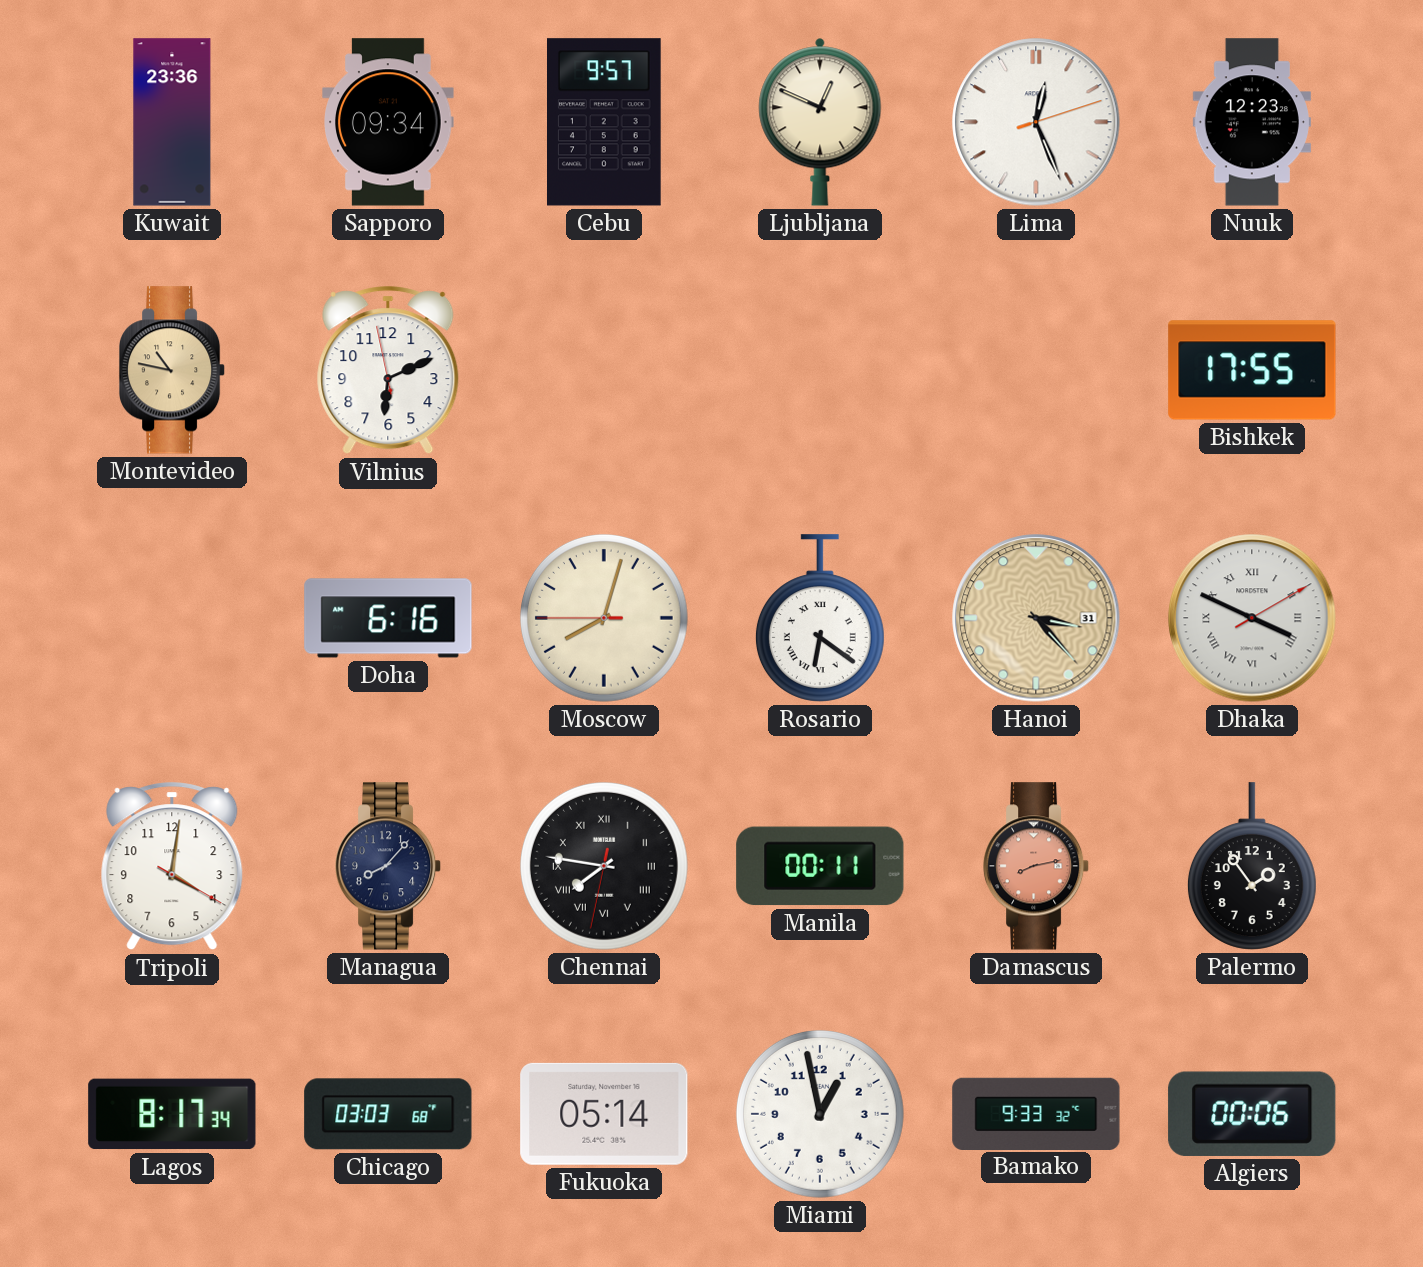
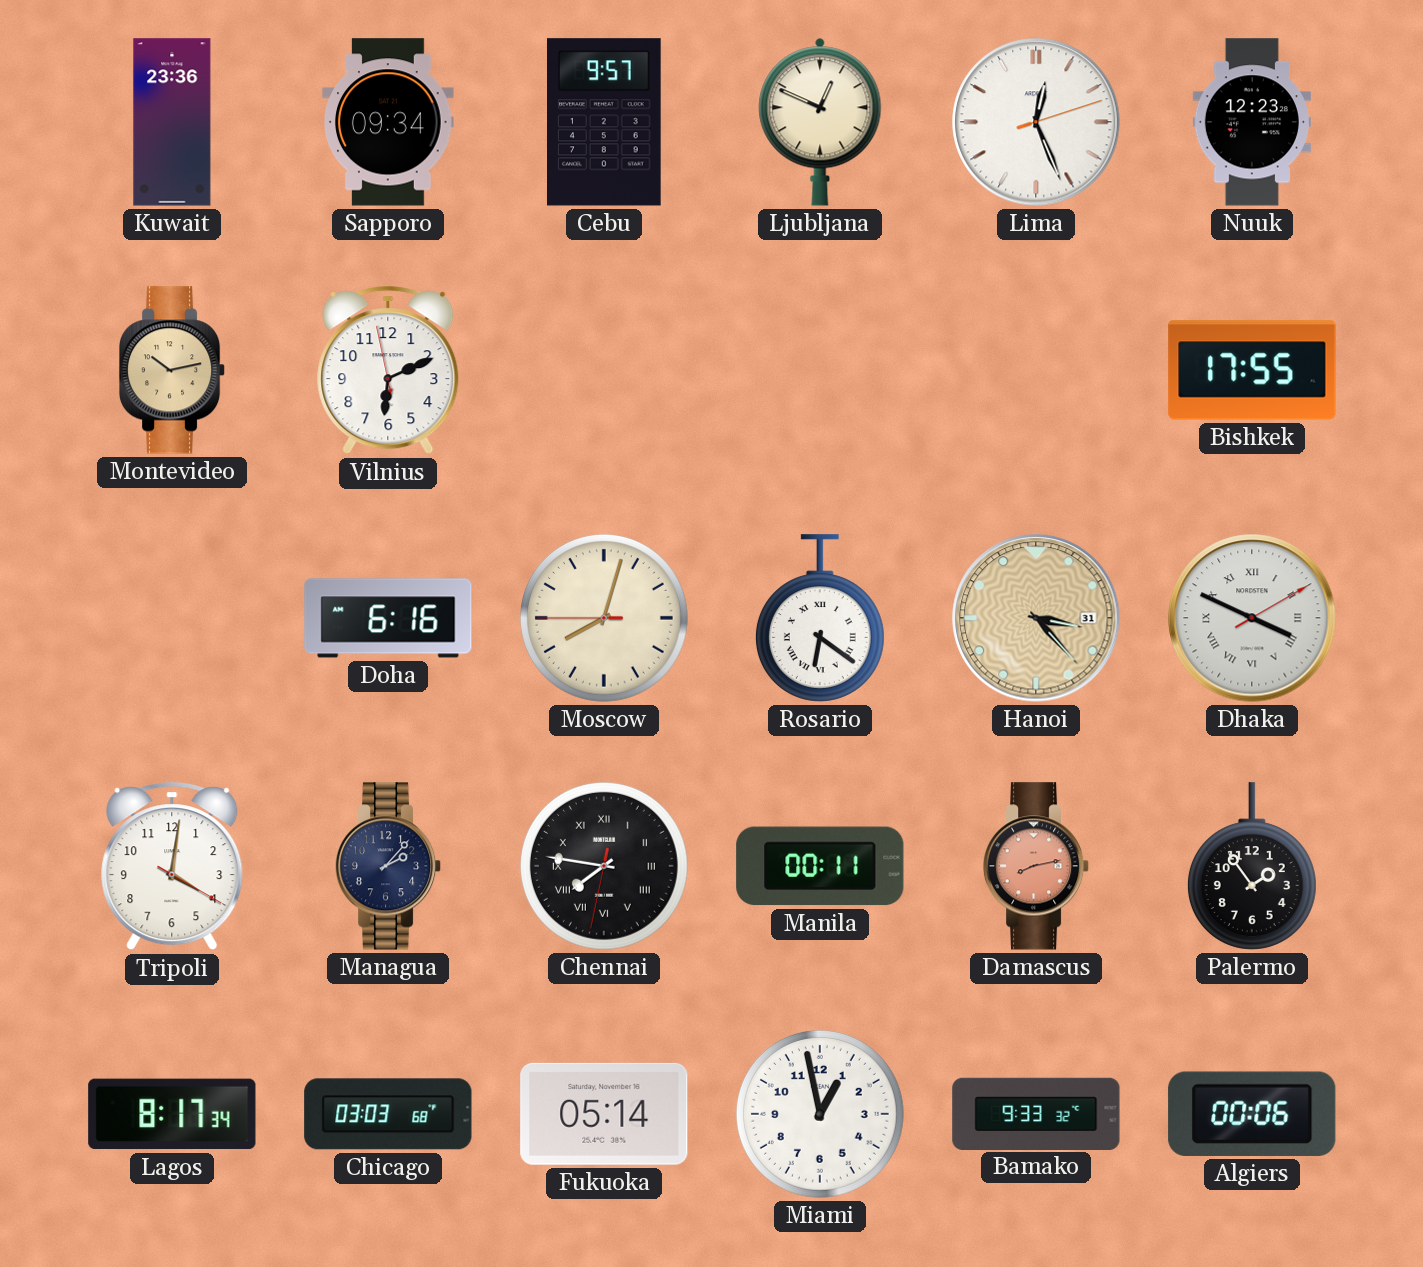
Montevideo: 10:47 -> 10:13 (172, 370)
Managua: 8:07 -> 2:07 (388, 866)
